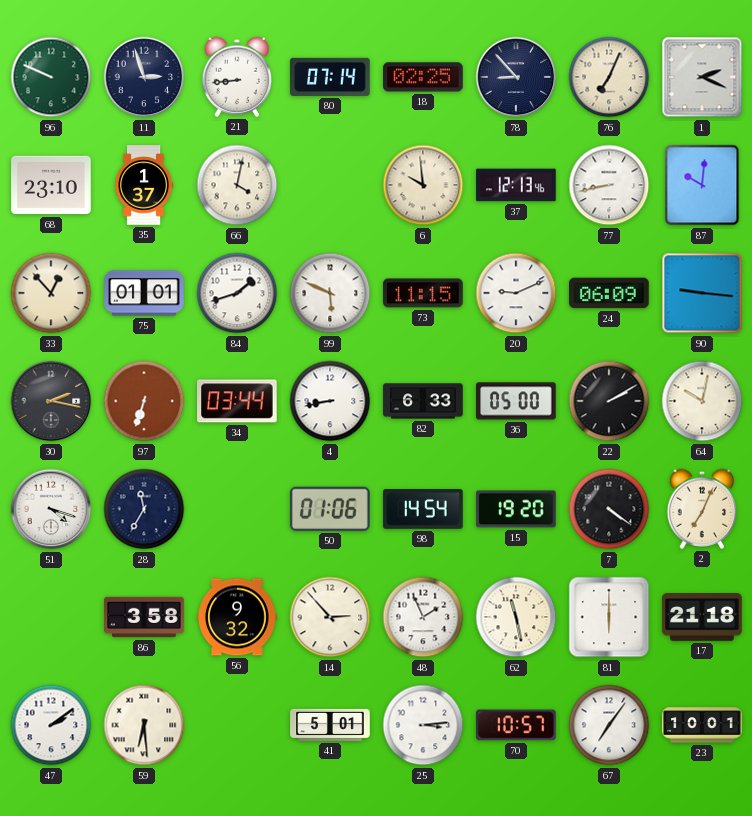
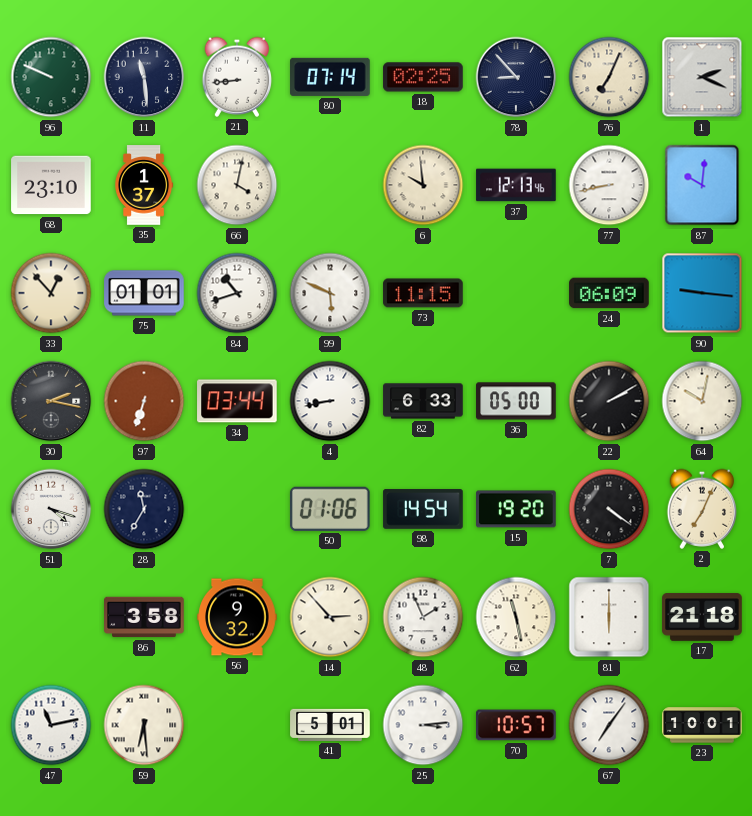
11: 2:57 -> 11:29 (144, 77)
84: 1:42 -> 10:42 (237, 293)
20: 9:11 -> none (516, 293)
47: 2:09 -> 11:13 (51, 725)
